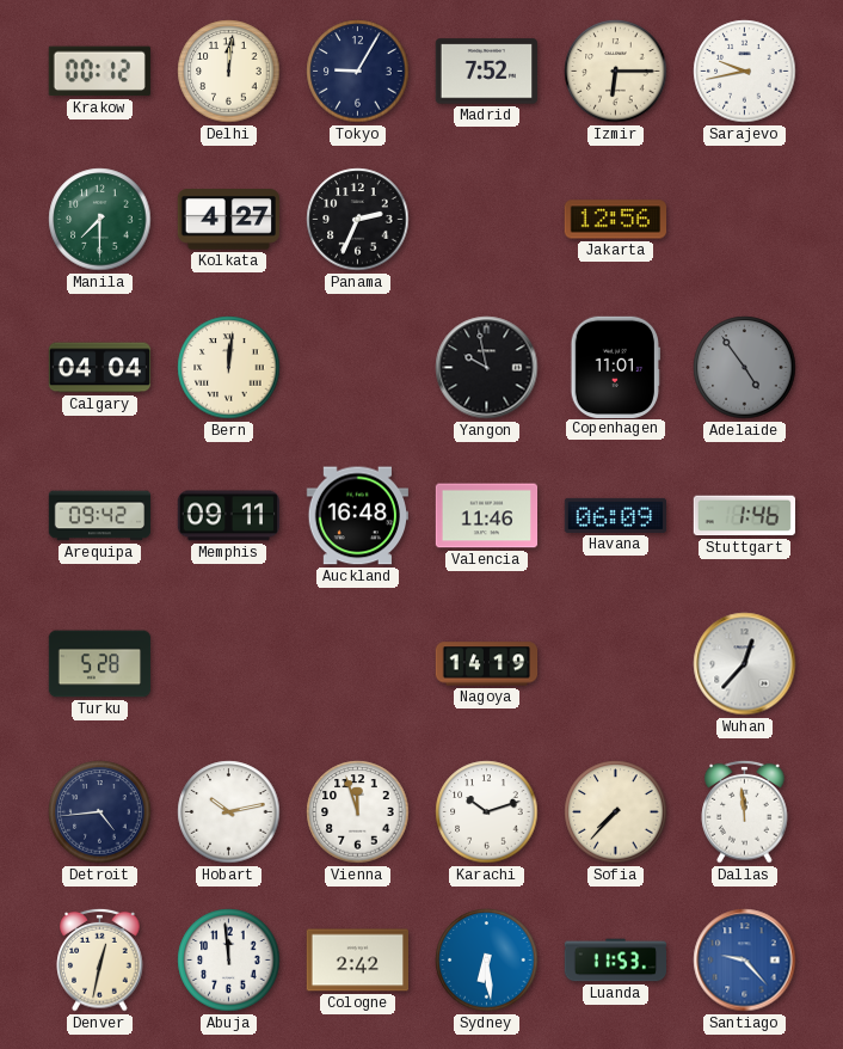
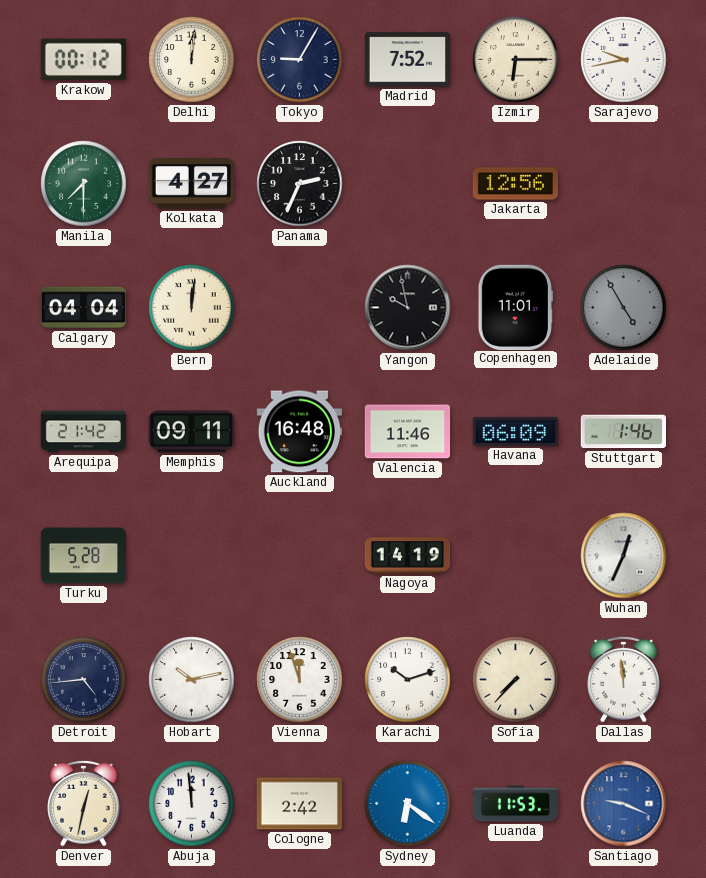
Adelaide: 4:54 -> 4:55 (624, 308)
Arequipa: 09:42 -> 21:42 (84, 432)
Wuhan: 12:37 -> 12:34 (624, 556)
Sydney: 6:29 -> 6:21 (408, 804)
Santiago: 9:23 -> 9:19 (624, 804)
